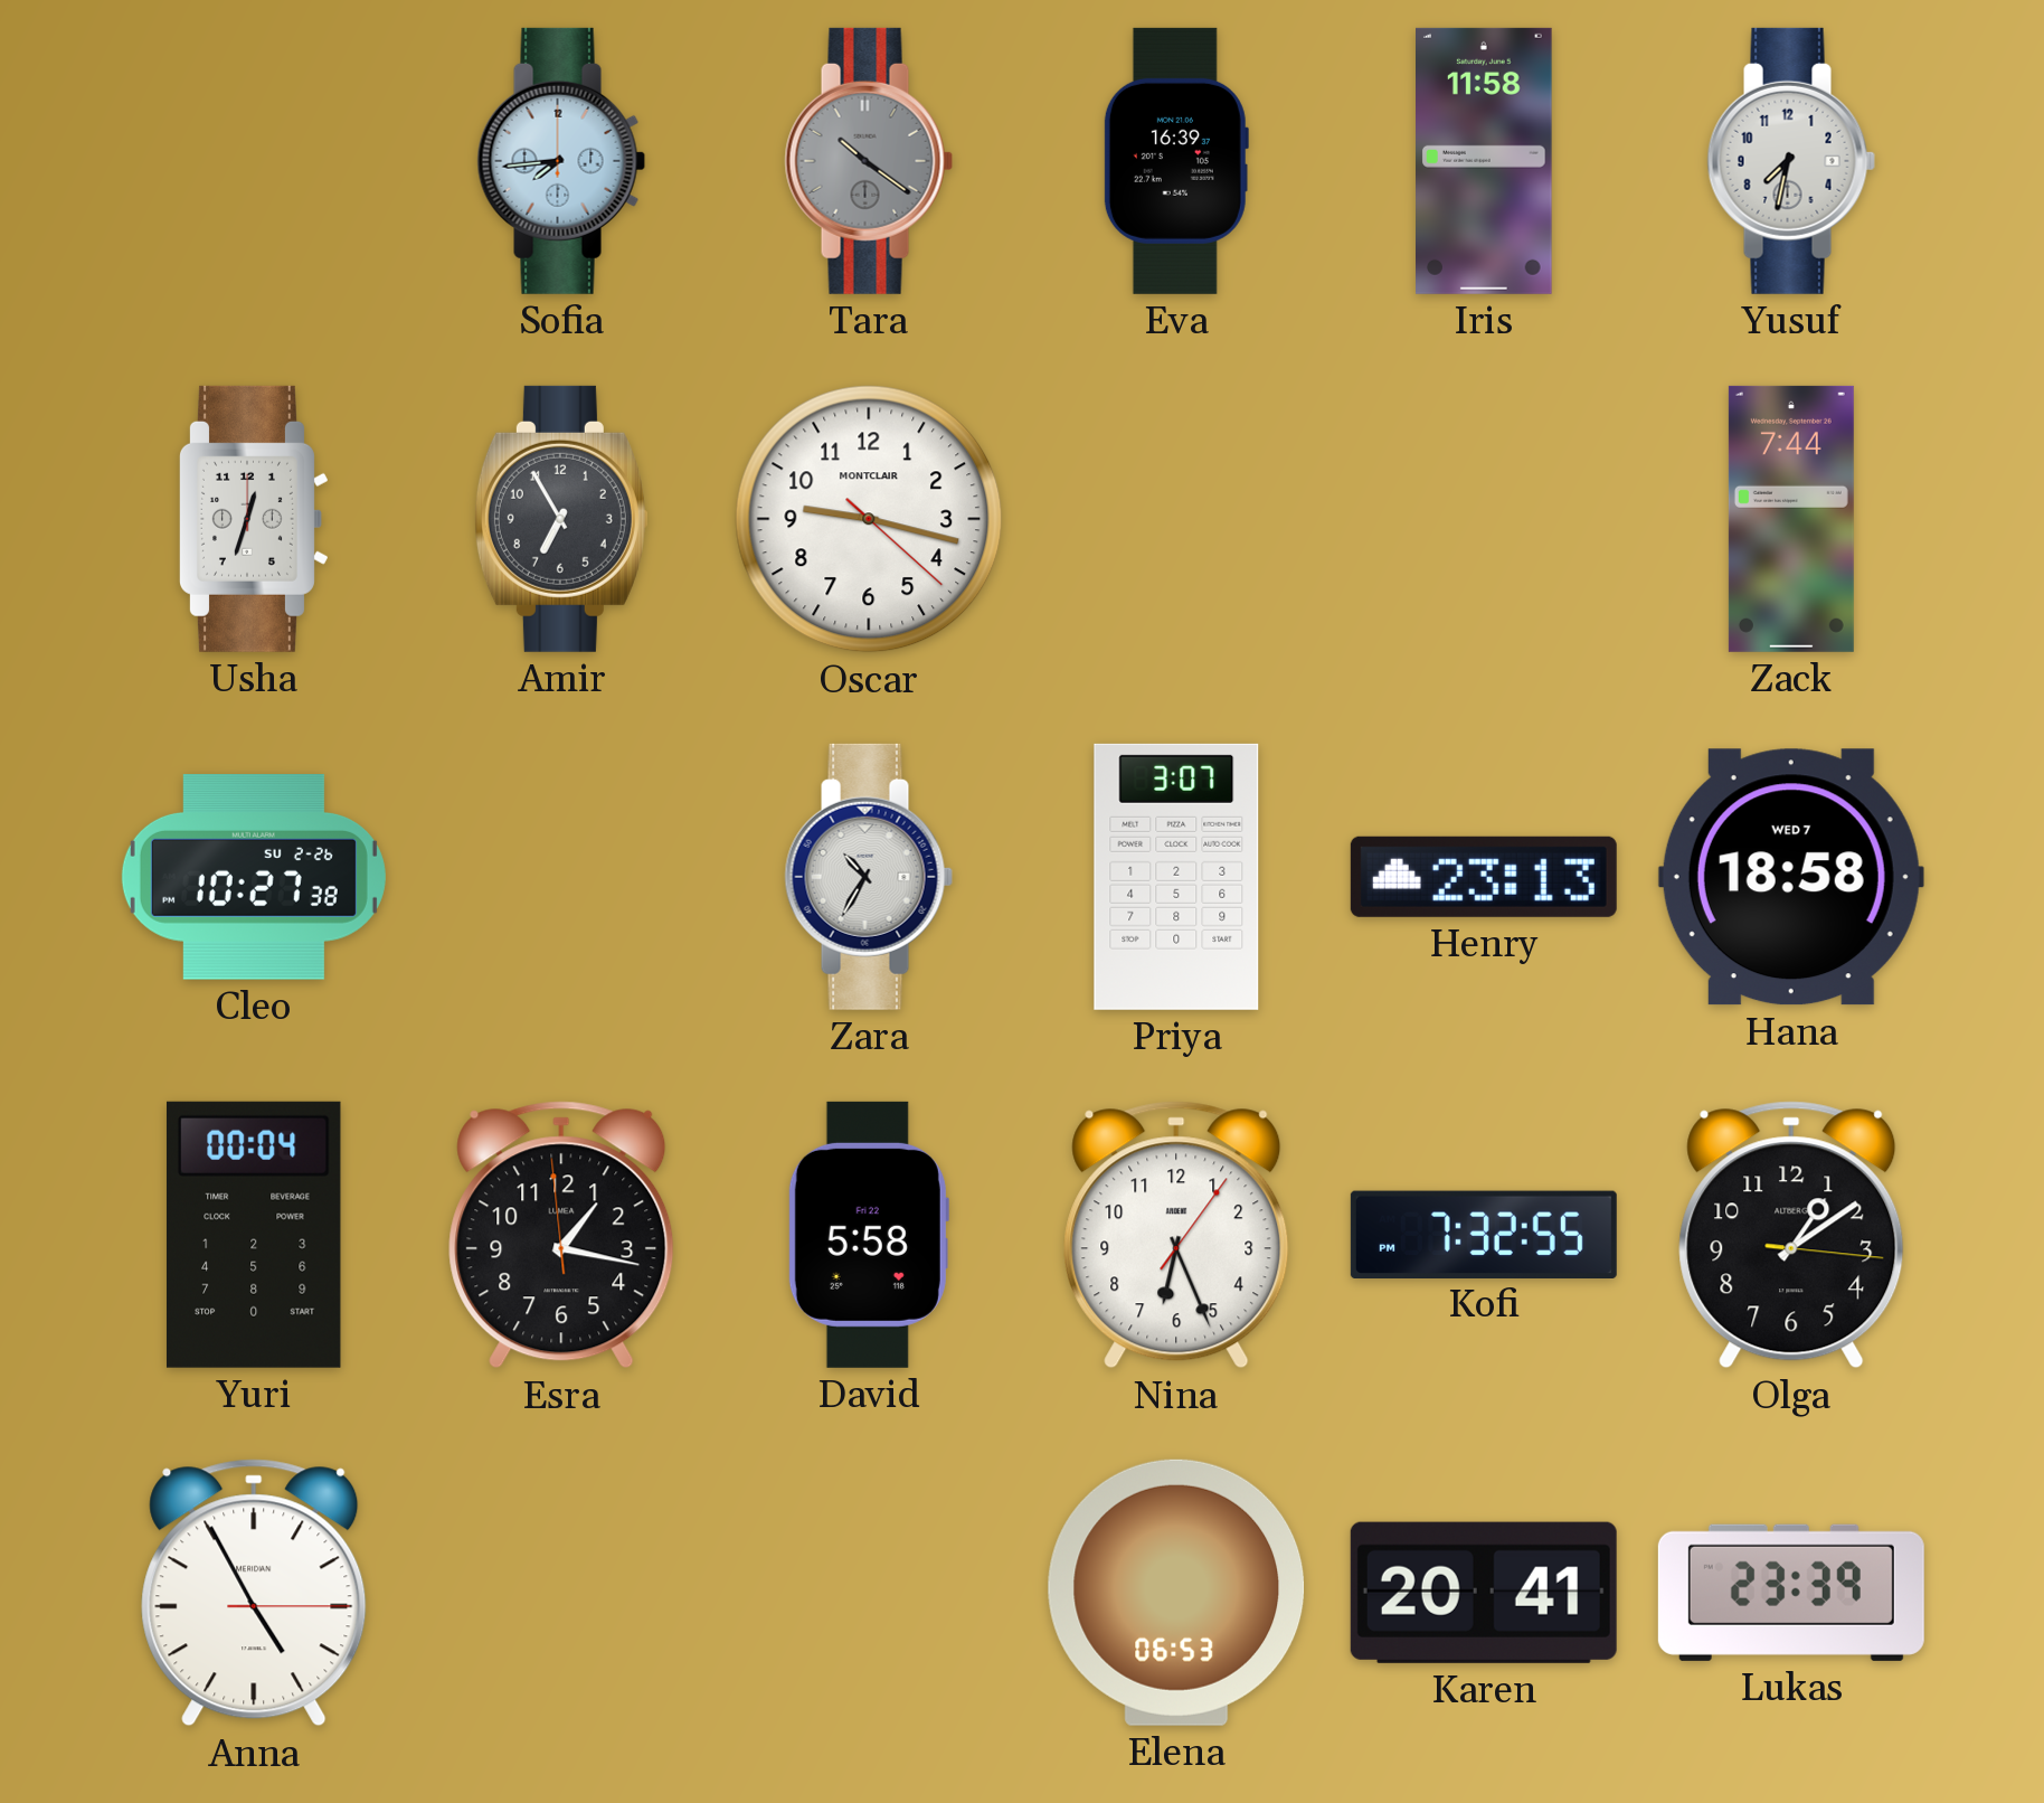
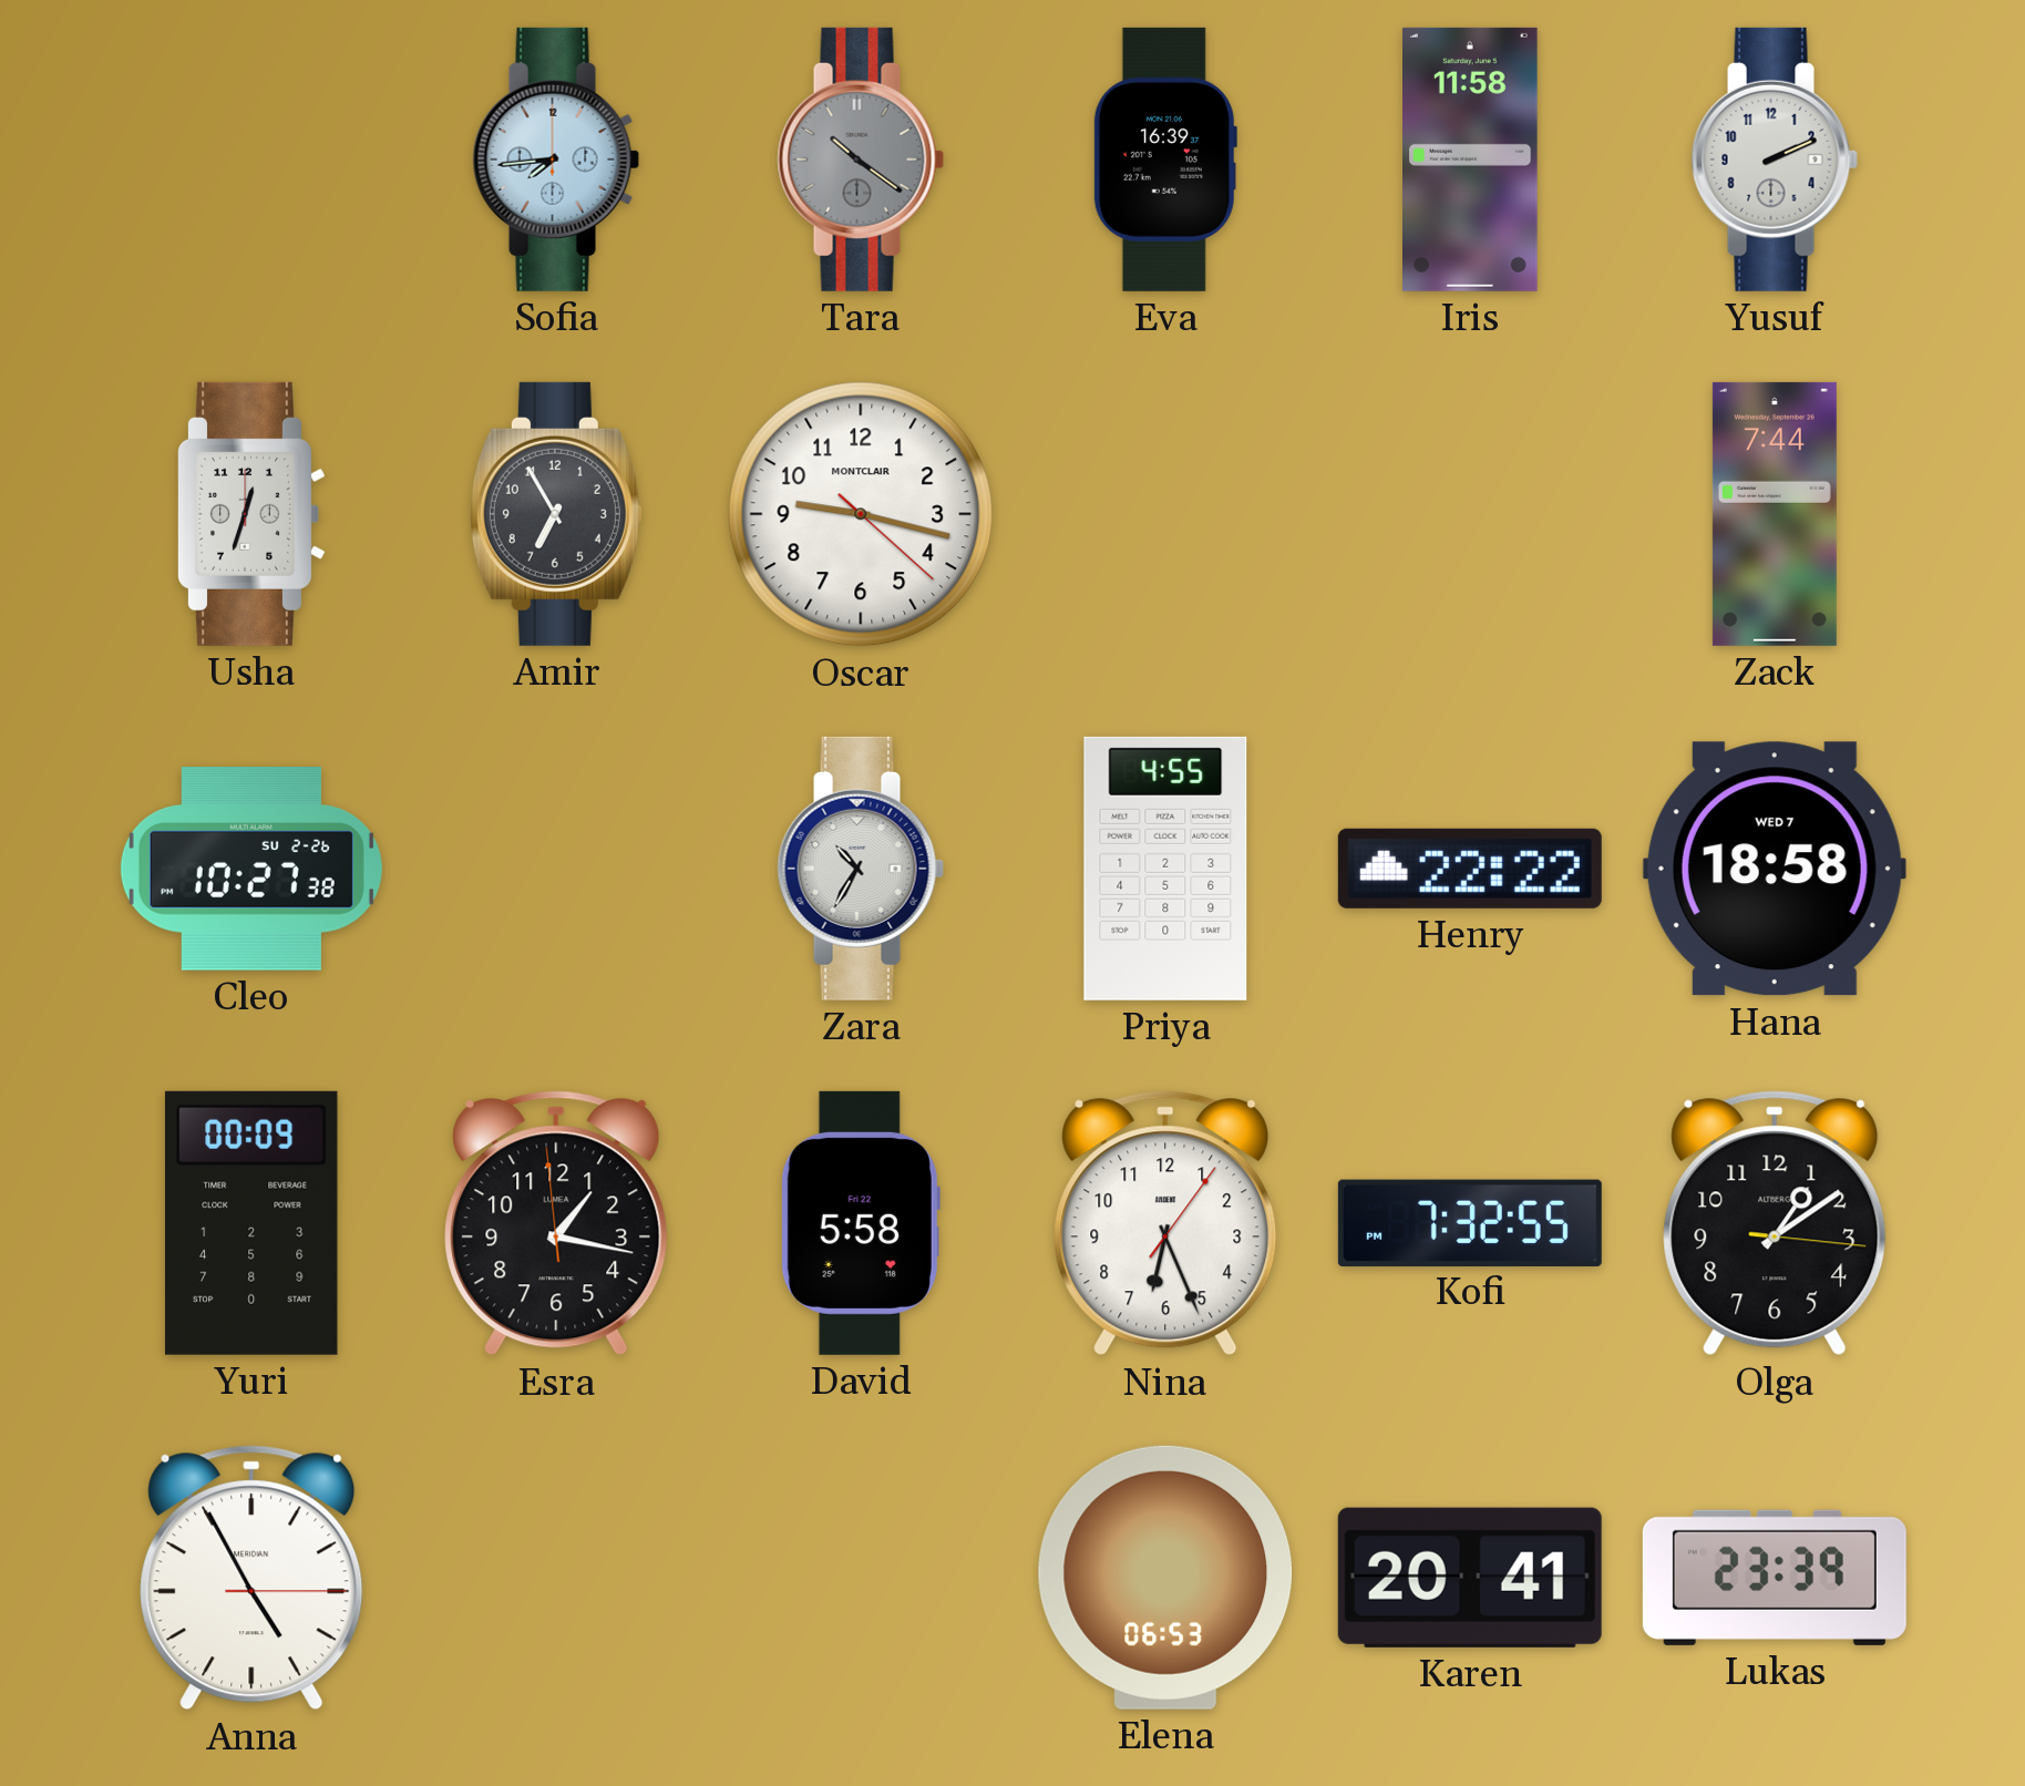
Yusuf: 7:32 -> 2:11 (1775, 160)
Priya: 3:07 -> 4:55 (1165, 869)
Henry: 23:13 -> 22:22 (1470, 869)
Yuri: 00:04 -> 00:09 (251, 1223)
